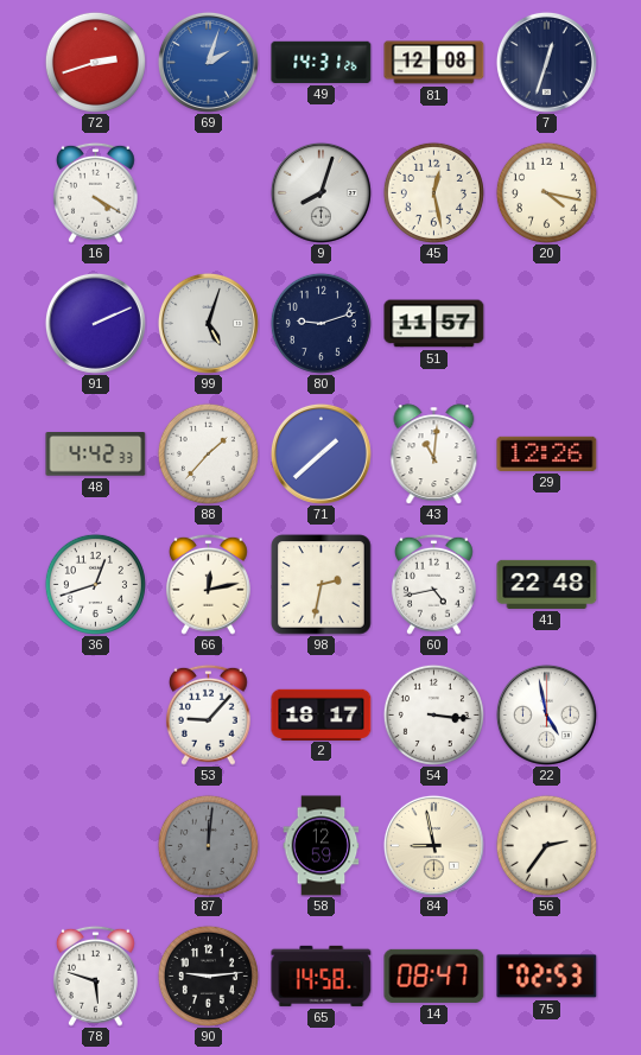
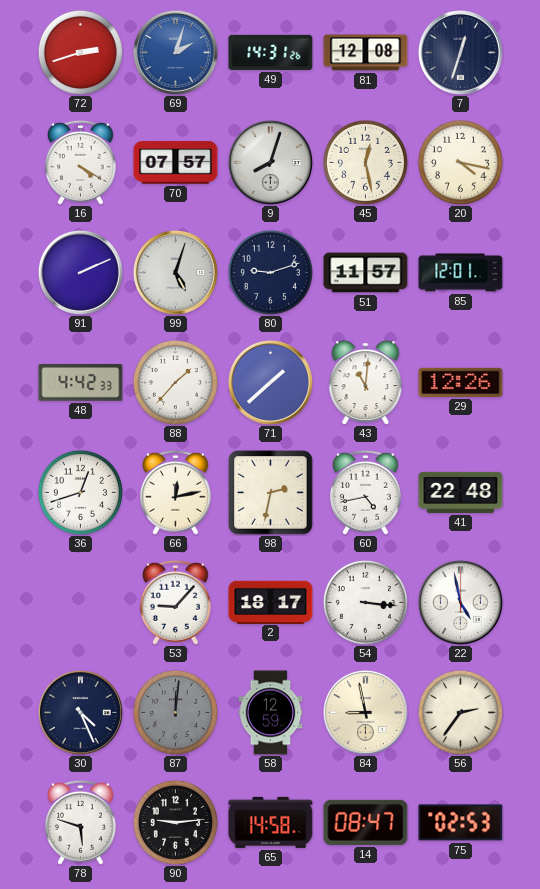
70: none -> 07:57 (176, 163)
85: none -> 12:01 (461, 273)
30: none -> 4:26 (80, 712)
